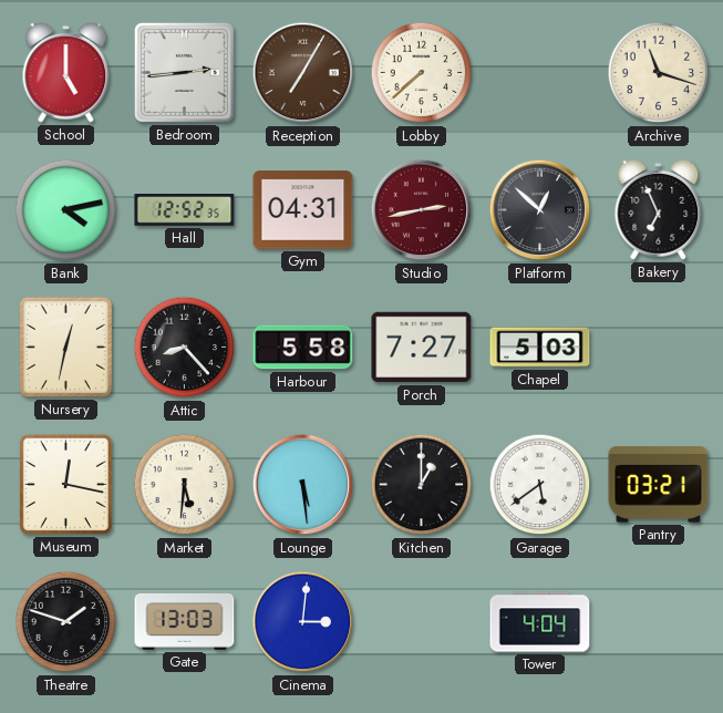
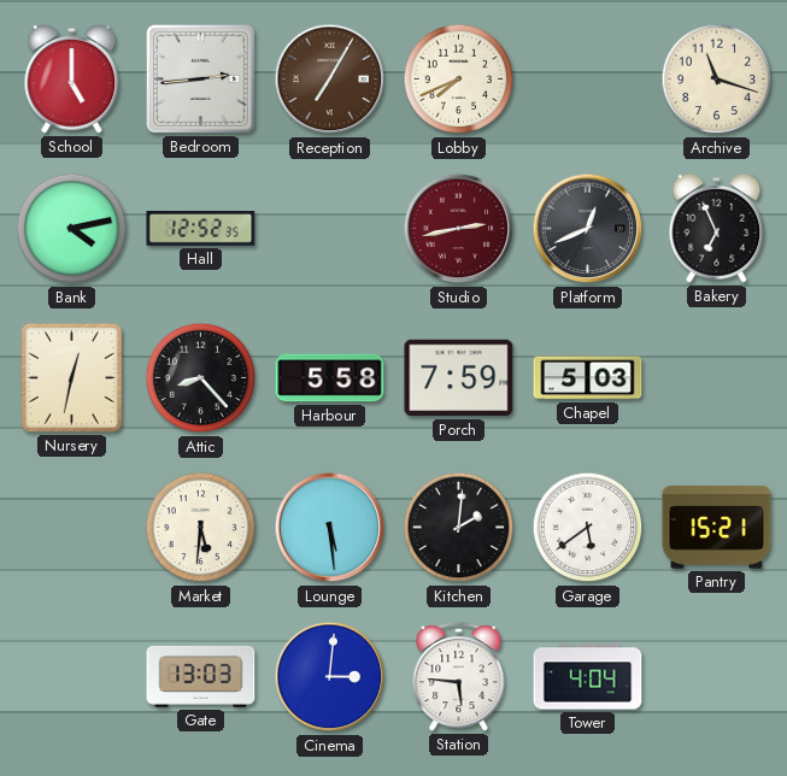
Lobby: 7:38 -> 7:41 (459, 80)
Gym: 04:31 -> none (303, 210)
Platform: 12:52 -> 12:41 (588, 229)
Porch: 7:27 -> 7:59 (459, 378)
Museum: 12:17 -> none (65, 484)
Kitchen: 1:00 -> 2:01 (459, 528)
Pantry: 03:21 -> 15:21 (717, 528)
Theatre: 1:48 -> none (66, 622)
Station: none -> 5:46 (459, 677)
